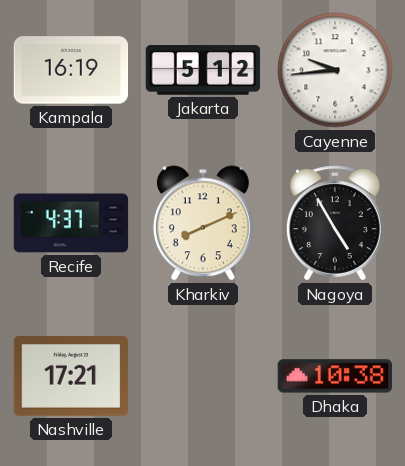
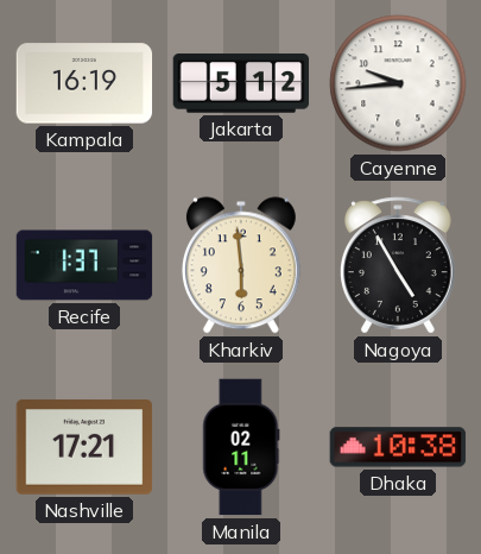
Recife: 4:37 -> 1:37 (84, 265)
Kharkiv: 8:11 -> 5:59 (241, 265)
Manila: none -> 02:11 (241, 447)
